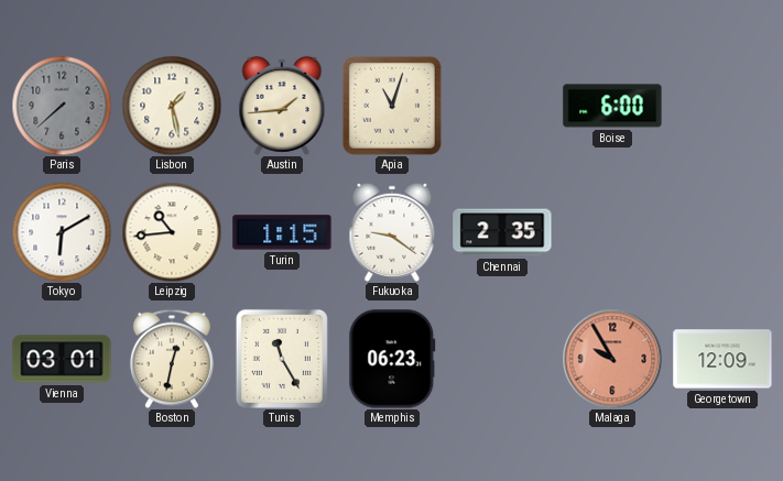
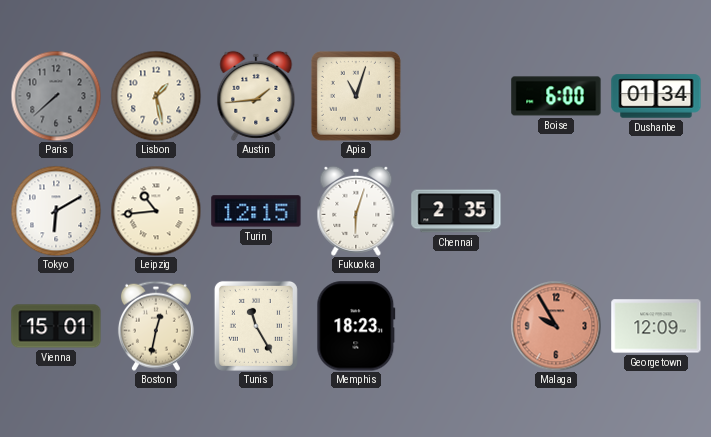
Dushanbe: none -> 01:34 (656, 96)
Turin: 1:15 -> 12:15 (256, 211)
Fukuoka: 9:21 -> 6:03 (356, 211)
Vienna: 03:01 -> 15:01 (56, 326)
Memphis: 06:23 -> 18:23 (356, 326)
